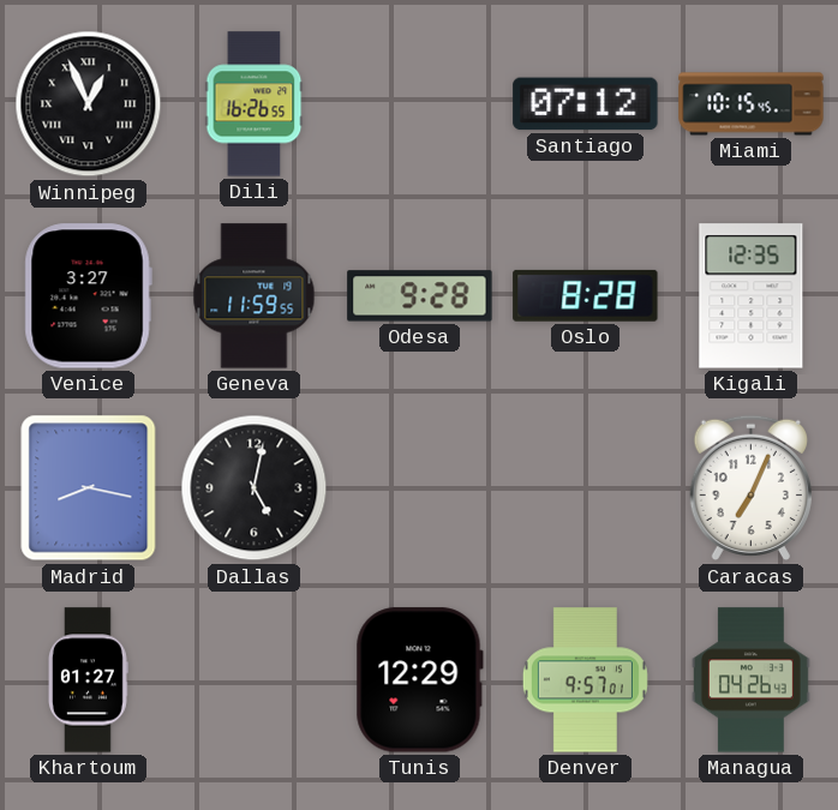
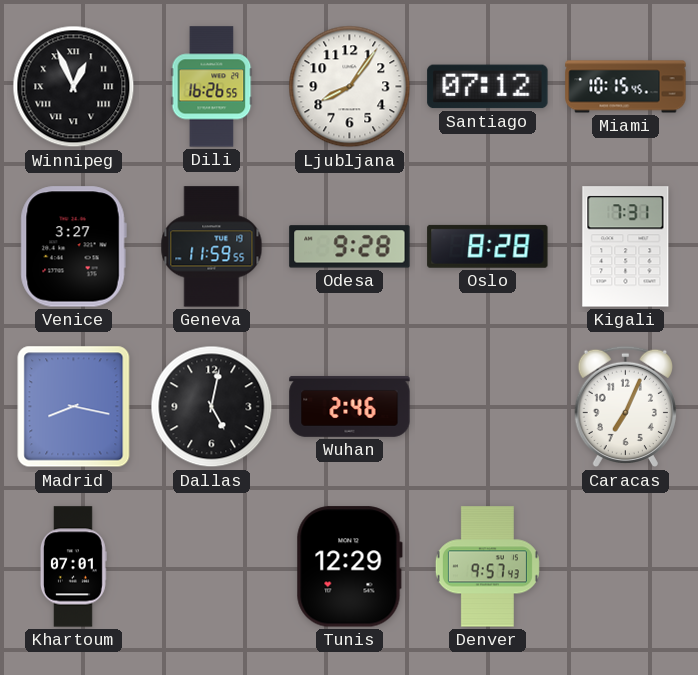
Ljubljana: none -> 8:06 (350, 87)
Kigali: 12:35 -> 7:31 (626, 247)
Wuhan: none -> 2:46 (350, 406)
Khartoum: 01:27 -> 07:01 (73, 567)
Denver: 9:57:01 -> 9:57:43 (487, 567)
Managua: 04:26 -> none (750, 680)
